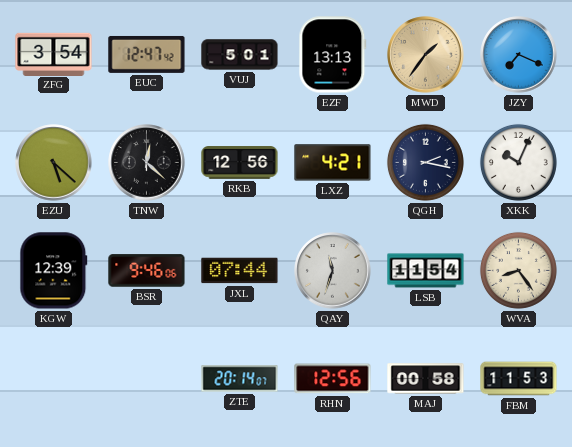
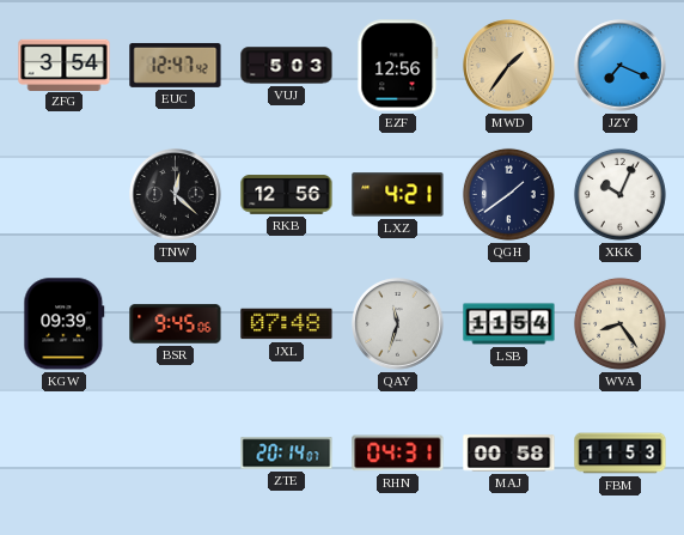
VUJ: 5:01 -> 5:03 (287, 66)
EZF: 13:13 -> 12:56 (398, 66)
EZU: 5:22 -> none (54, 163)
QGH: 2:17 -> 1:39 (508, 194)
KGW: 12:39 -> 09:39 (65, 324)
BSR: 9:46 -> 9:45 (176, 324)
JXL: 07:44 -> 07:48 (287, 324)
RHN: 12:56 -> 04:31 (398, 454)
